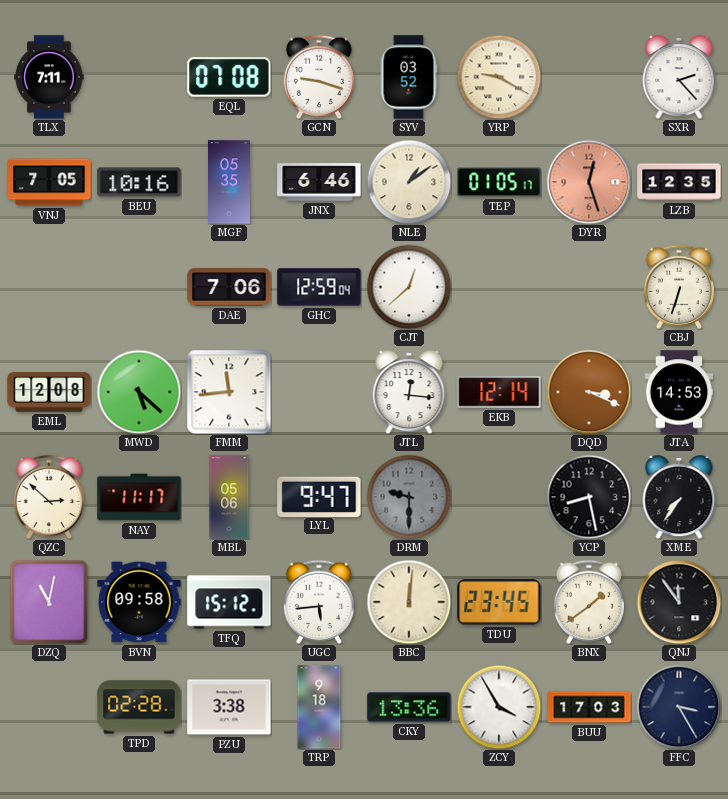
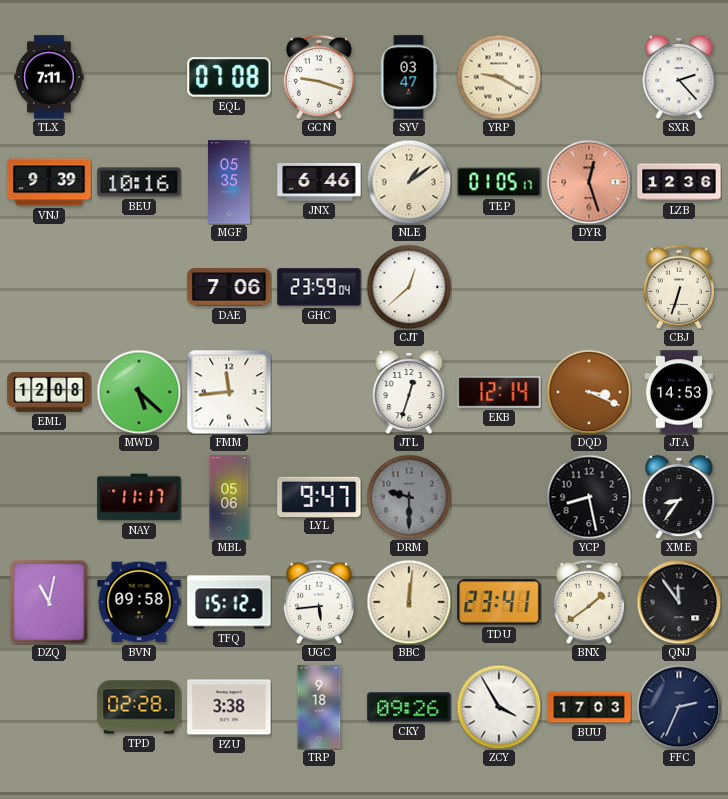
SYV: 03:52 -> 03:47 (409, 77)
VNJ: 7:05 -> 9:39 (49, 182)
LZB: 12:35 -> 12:36 (679, 182)
GHC: 12:59 -> 23:59 (319, 287)
JTL: 12:16 -> 12:33 (409, 393)
QZC: 2:52 -> none (48, 497)
XME: 7:36 -> 8:36 (679, 498)
TDU: 23:45 -> 23:41 (499, 602)
CKY: 13:36 -> 09:26 (409, 707)
FFC: 3:25 -> 2:34 (679, 707)
